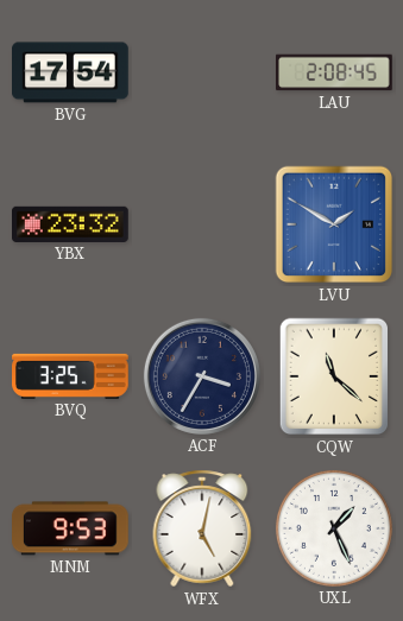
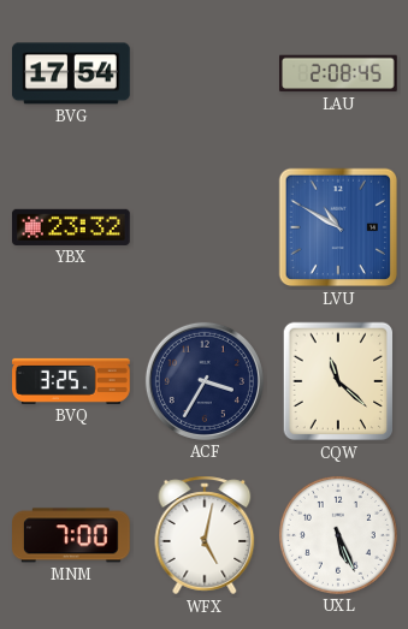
LVU: 1:50 -> 10:50 (338, 227)
MNM: 9:53 -> 7:00 (72, 535)
UXL: 1:26 -> 5:26 (338, 535)
